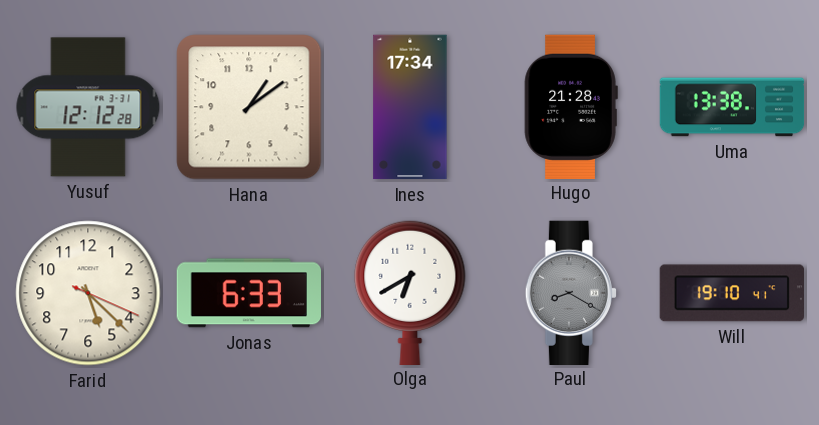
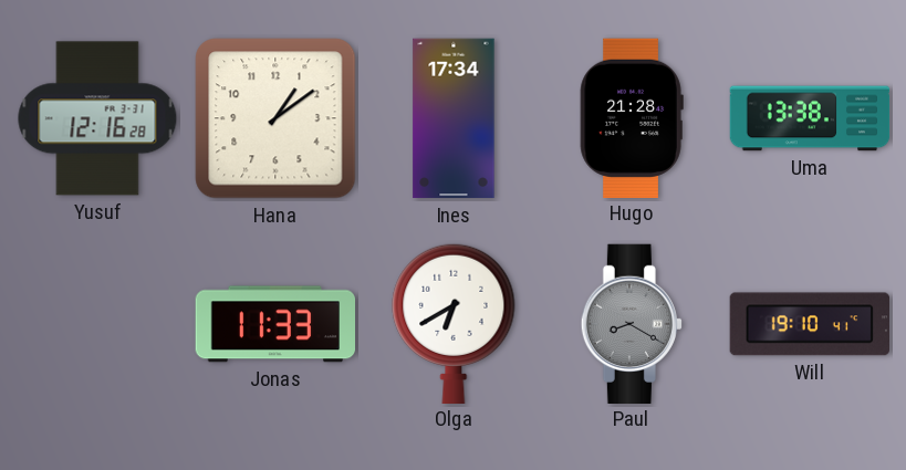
Yusuf: 12:12 -> 12:16 (97, 118)
Farid: 5:22 -> none (88, 293)
Jonas: 6:33 -> 11:33 (274, 324)
